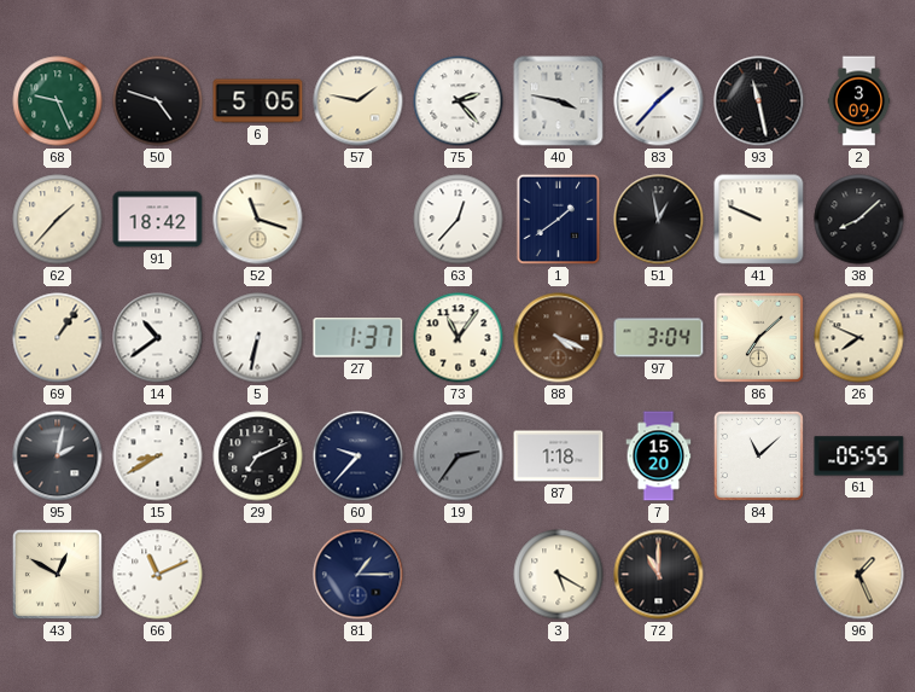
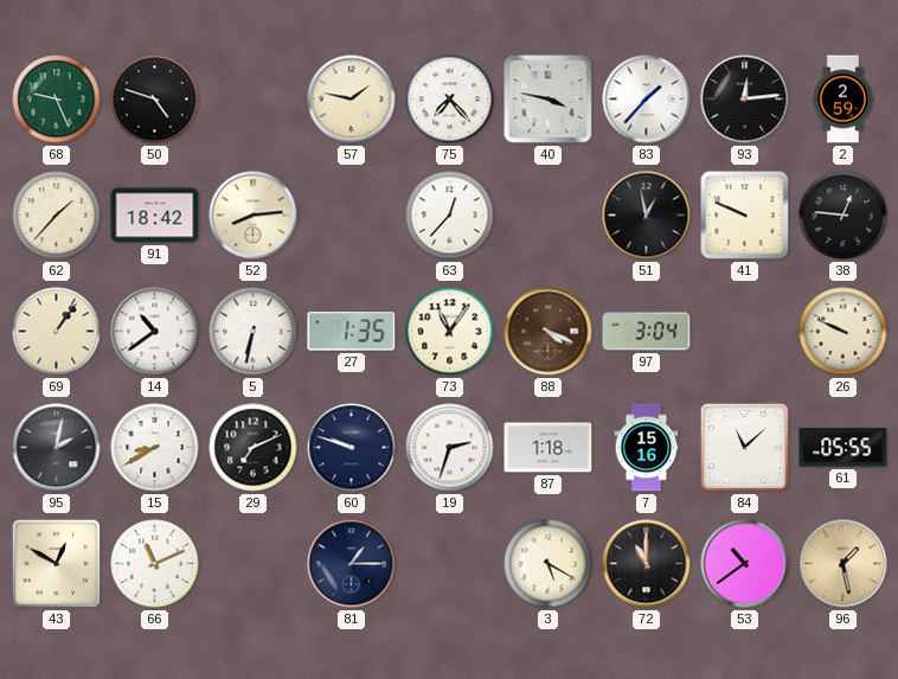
6: 5:05 -> none (258, 101)
75: 2:23 -> 7:23 (450, 100)
93: 11:28 -> 12:14 (745, 100)
2: 3:09 -> 2:59 (844, 100)
52: 11:18 -> 8:14 (254, 216)
1: 1:39 -> none (559, 220)
38: 8:08 -> 12:46 (844, 216)
27: 1:37 -> 1:35 (352, 332)
86: 7:08 -> none (758, 337)
26: 7:49 -> 9:49 (844, 332)
60: 9:37 -> 9:48 (352, 448)
19: 2:36 -> 2:33 (450, 448)
19 dial: grey -> white (450, 448)
7: 15:20 -> 15:16 (647, 448)
53: none -> 10:39 (745, 564)
96: 1:26 -> 1:28 (844, 564)
